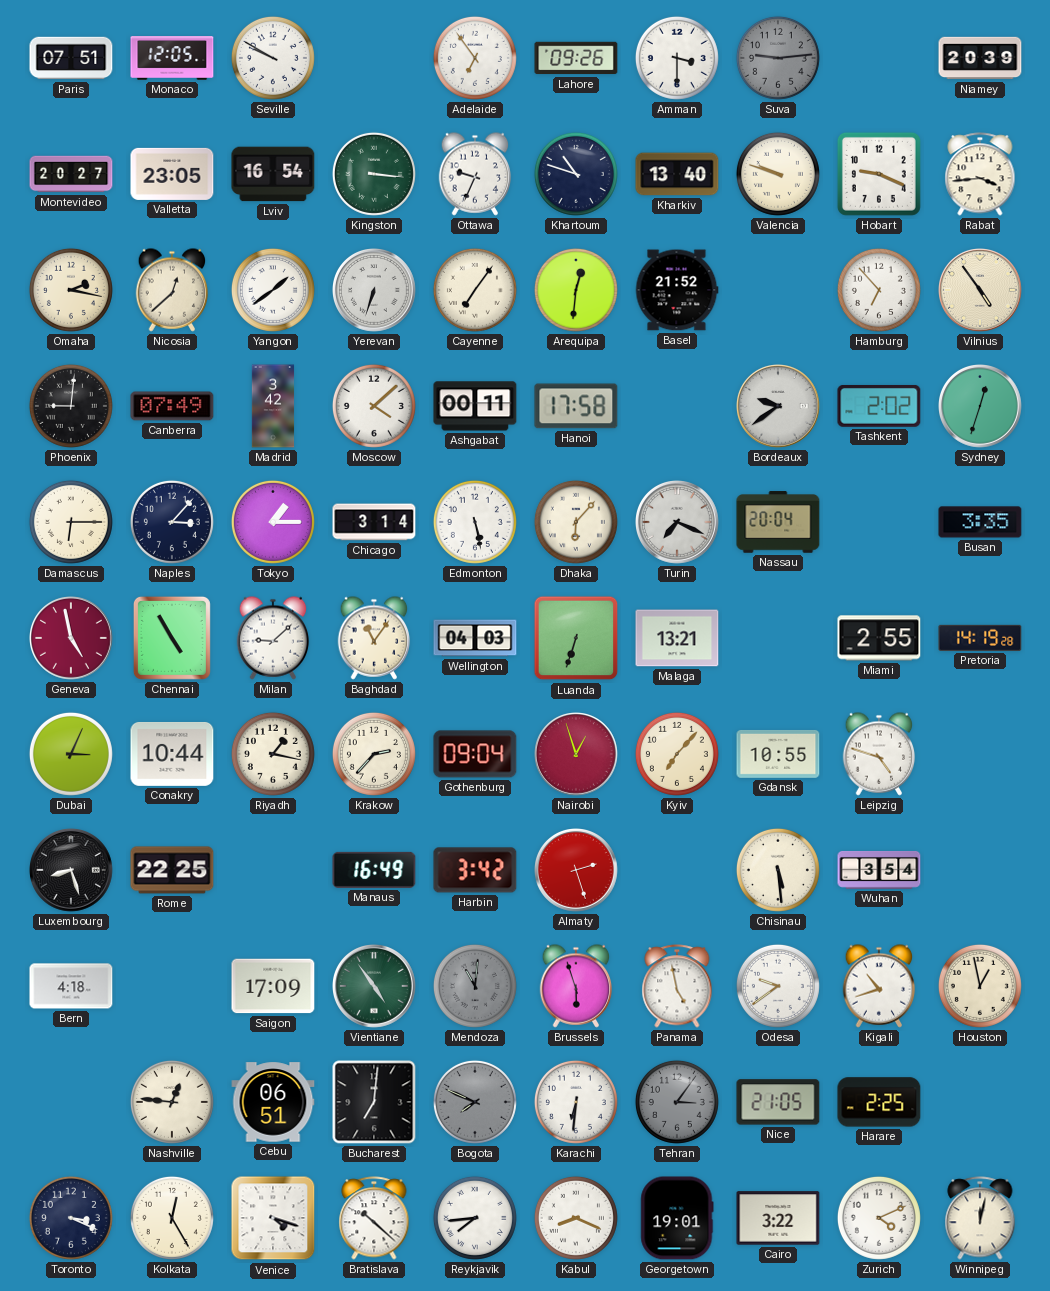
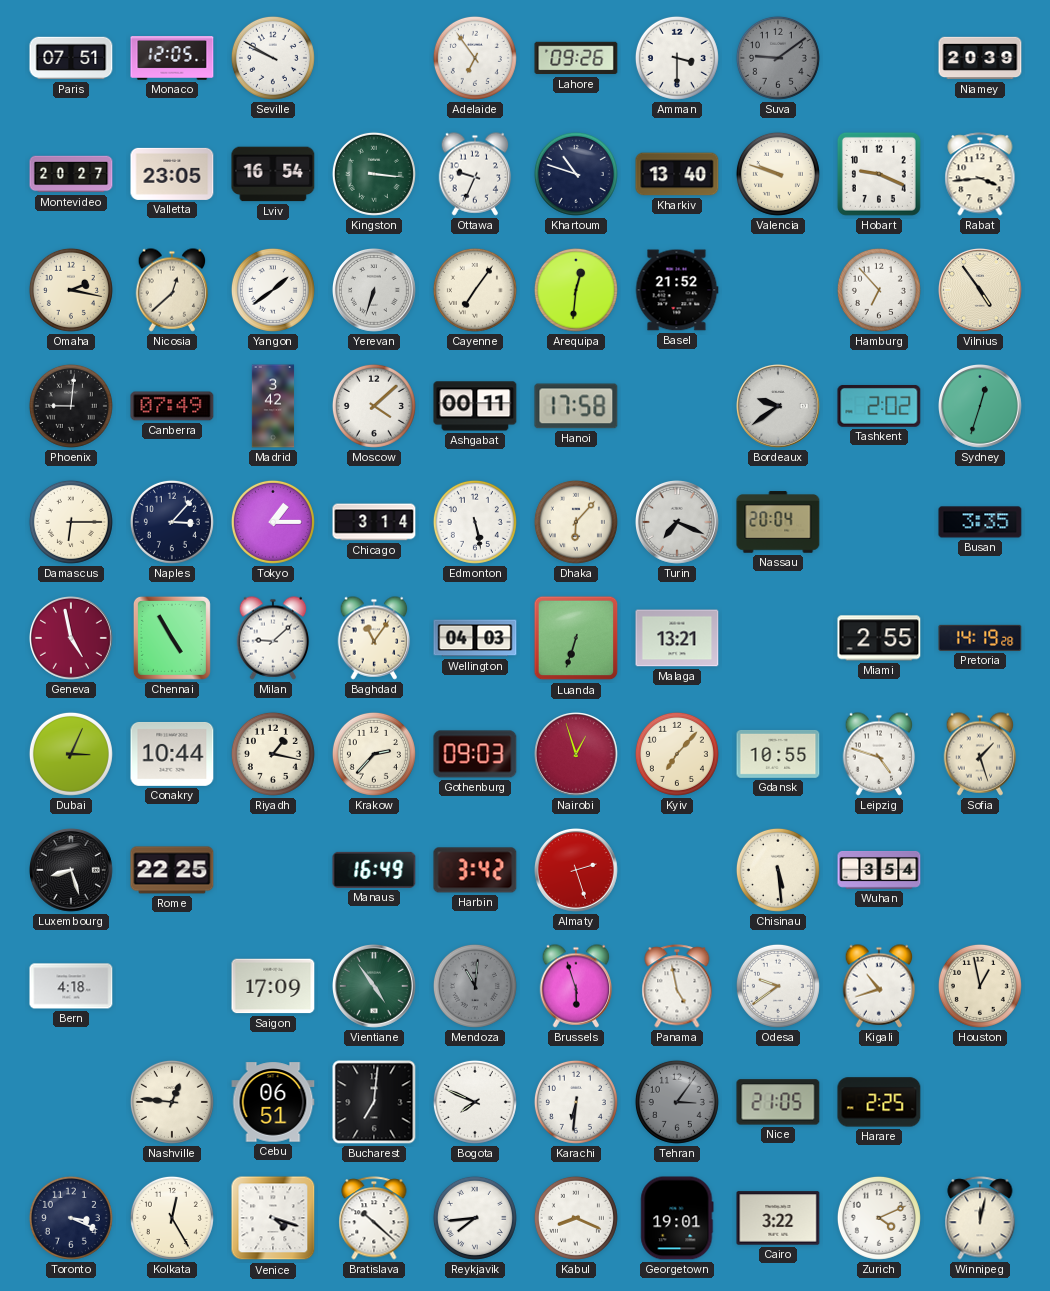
Suva: 9:14 -> 9:09 (778, 58)
Gothenburg: 09:04 -> 09:03 (475, 754)
Sofia: none -> 1:27 (980, 754)
Bogota dial: grey -> white (475, 1102)
